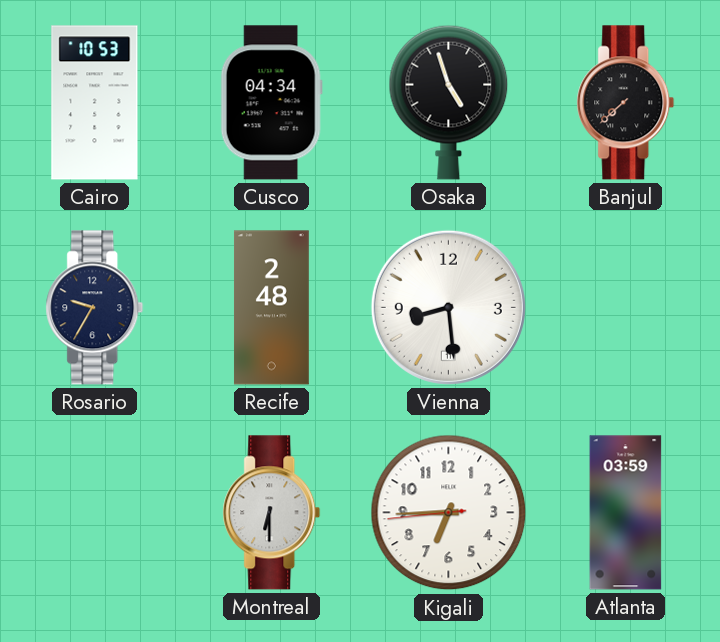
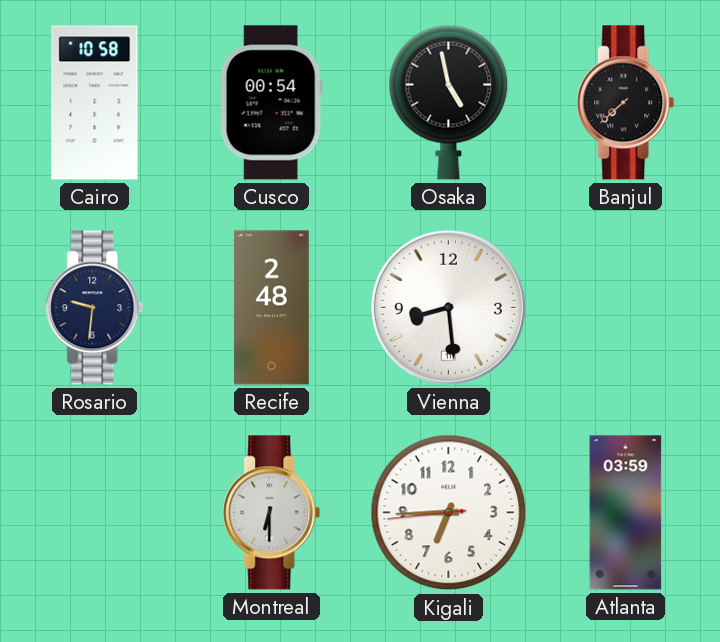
Cairo: 10:53 -> 10:58 (95, 103)
Cusco: 04:34 -> 00:54 (271, 103)
Osaka: 4:57 -> 4:58 (449, 102)
Rosario: 9:35 -> 9:31 (95, 308)
